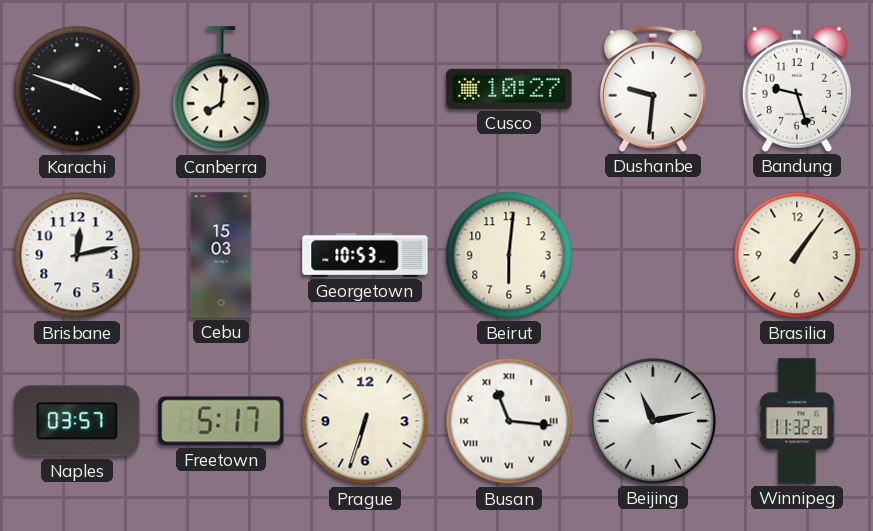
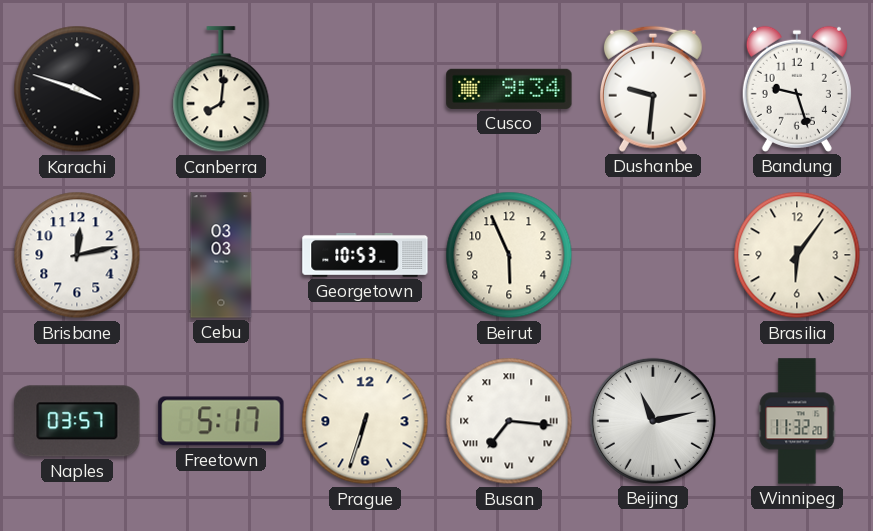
Cusco: 10:27 -> 9:34 (509, 89)
Cebu: 15:03 -> 03:03 (221, 255)
Beirut: 6:01 -> 5:56 (509, 255)
Brasilia: 1:06 -> 6:06 (797, 255)
Busan: 11:16 -> 7:16 (509, 421)
